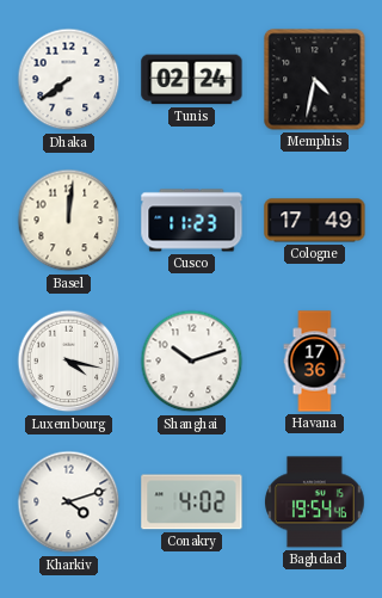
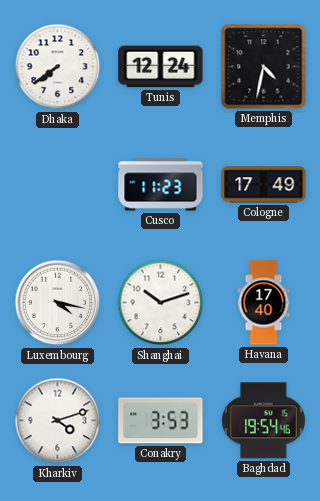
Tunis: 02:24 -> 12:24 (161, 67)
Basel: 12:01 -> none (69, 221)
Havana: 17:36 -> 17:40 (264, 303)
Conakry: 4:02 -> 3:53 (161, 421)
